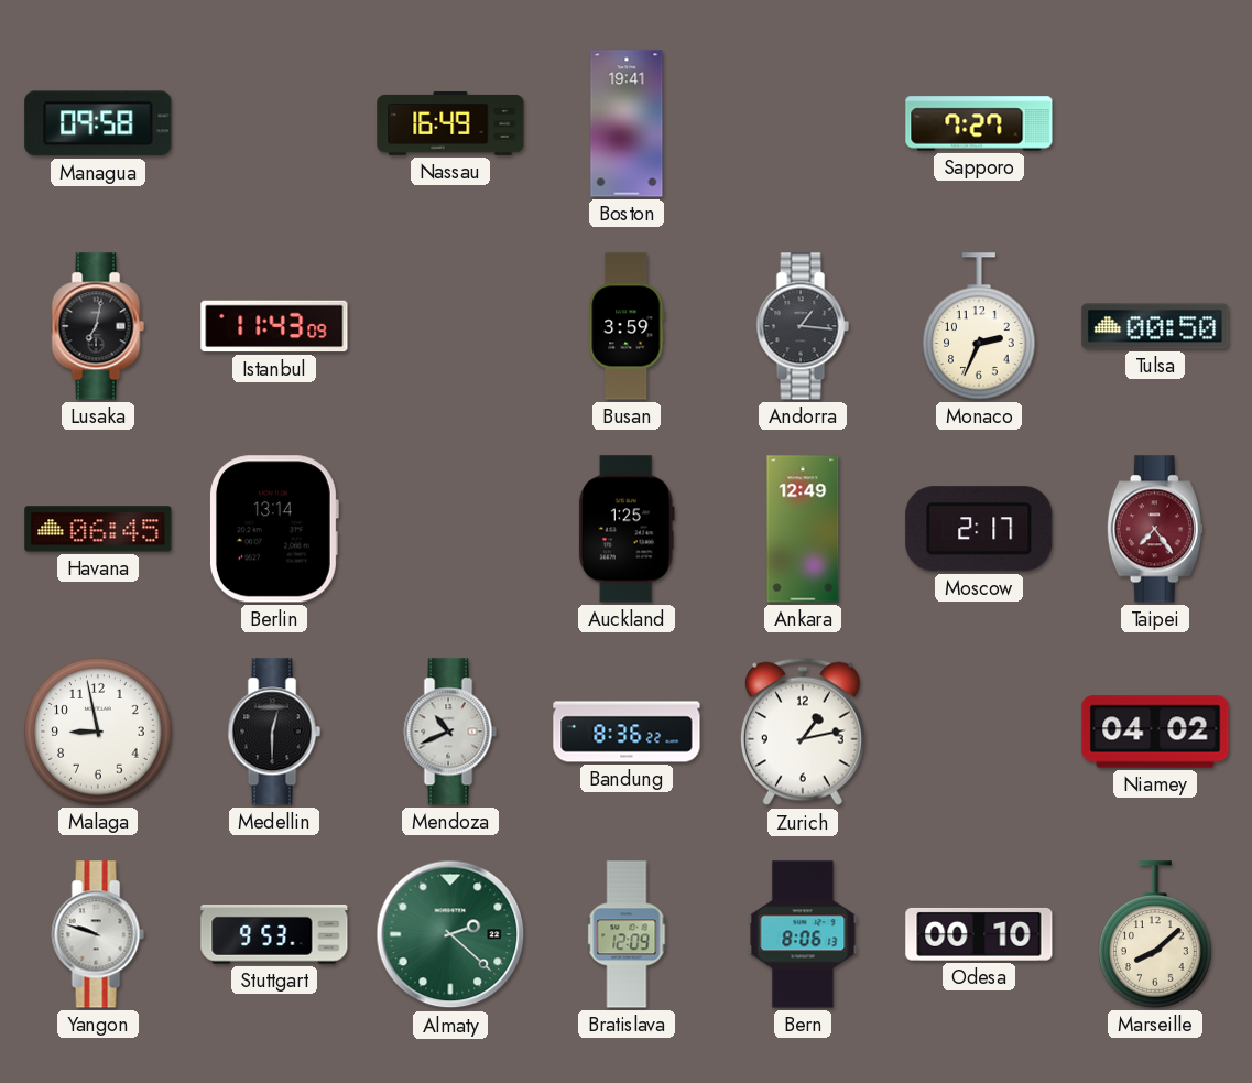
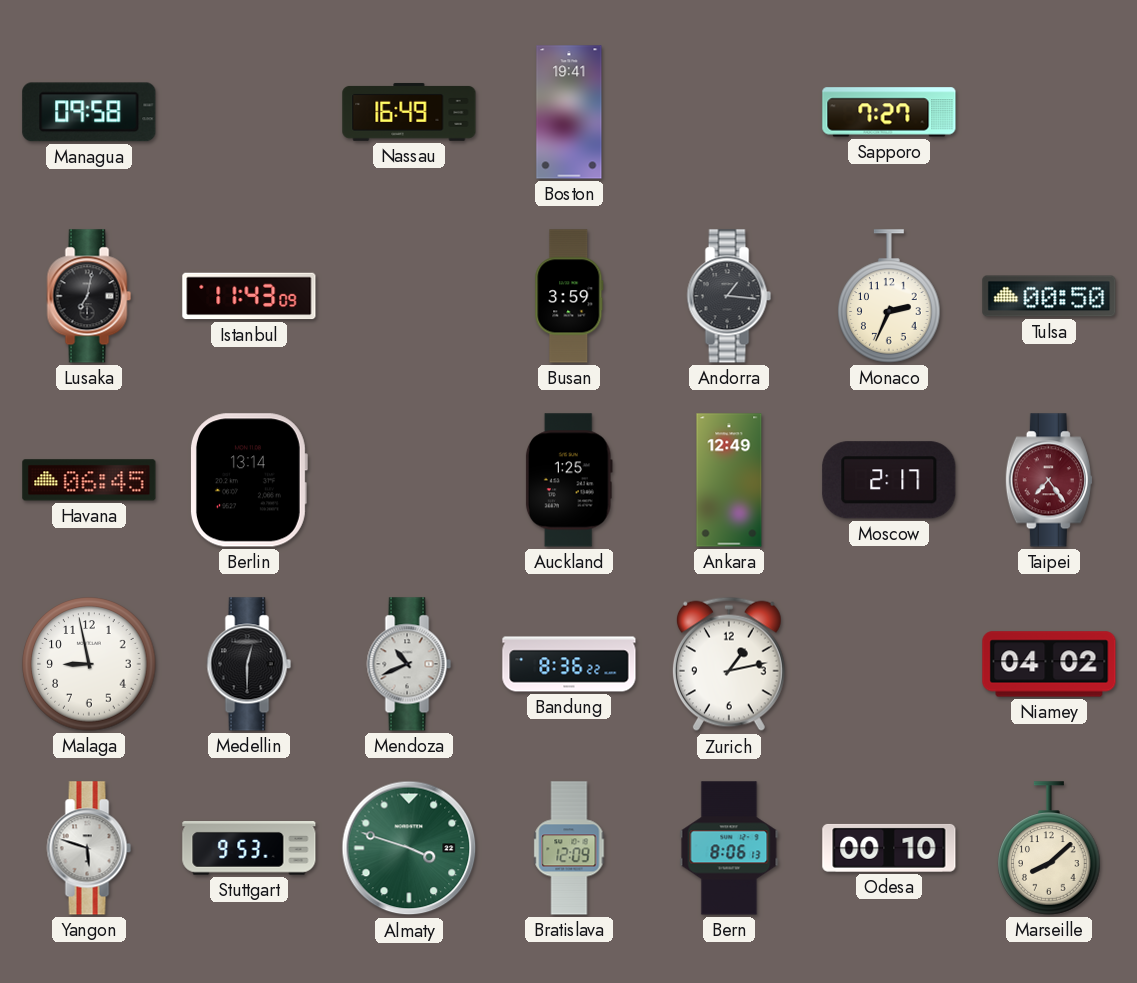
Yangon: 9:48 -> 5:48 (89, 848)
Almaty: 2:22 -> 3:48 (409, 848)
